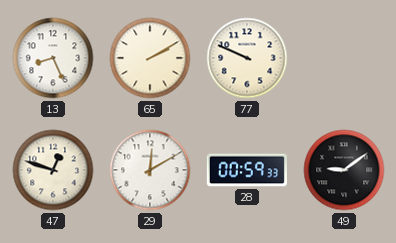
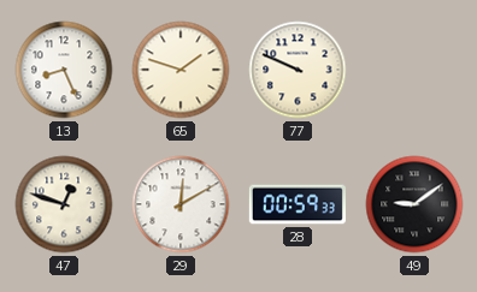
65: 2:10 -> 1:48 (181, 70)
